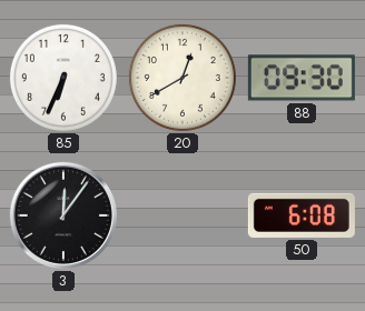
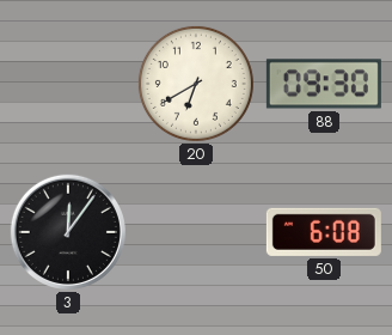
85: 6:34 -> none (63, 78)
20: 12:40 -> 6:40 (196, 84)
